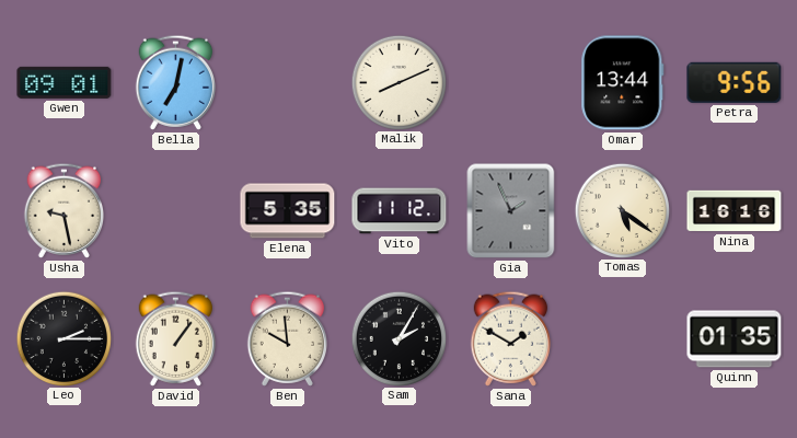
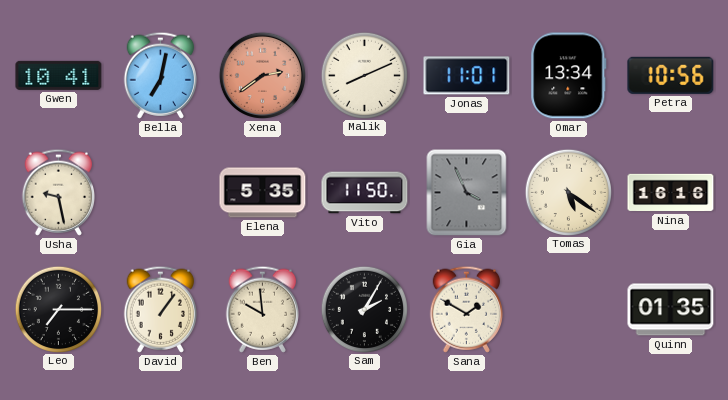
Gwen: 09:01 -> 10:41 (59, 75)
Xena: none -> 2:39 (262, 75)
Jonas: none -> 11:01 (467, 76)
Omar: 13:44 -> 13:34 (569, 76)
Petra: 9:56 -> 10:56 (671, 75)
Vito: 11:12 -> 11:50 (365, 193)
Gia: 1:56 -> 3:56 (467, 193)
Leo: 2:15 -> 7:15 (58, 309)
